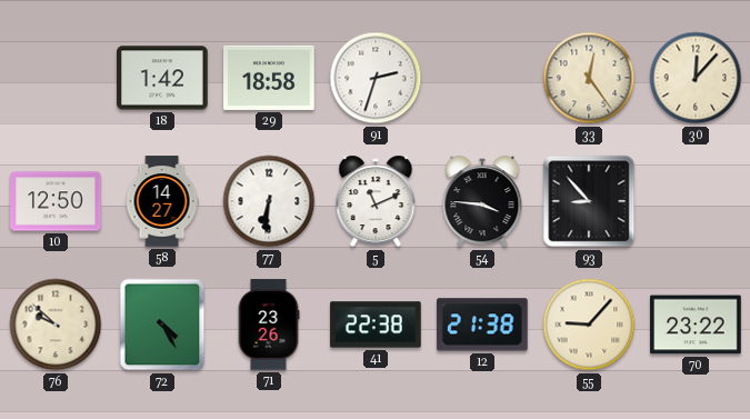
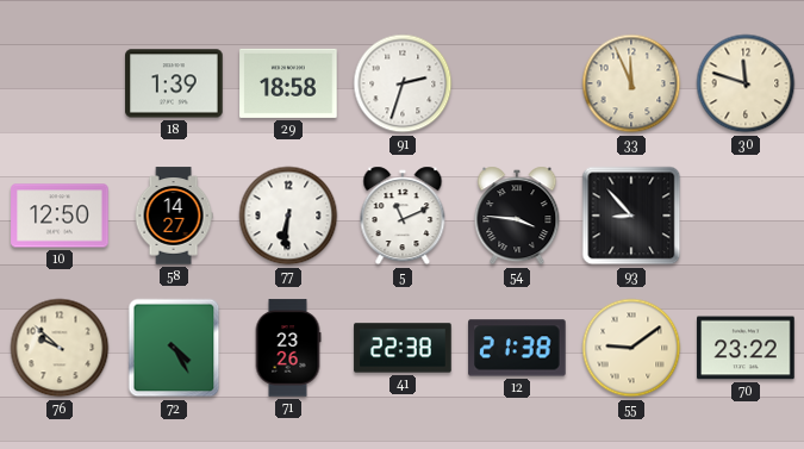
18: 1:42 -> 1:39 (174, 83)
33: 12:24 -> 11:56 (631, 83)
30: 12:07 -> 11:48 (746, 83)
55: 9:07 -> 9:09 (631, 348)
